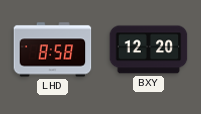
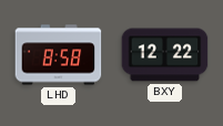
BXY: 12:20 -> 12:22 (165, 55)
